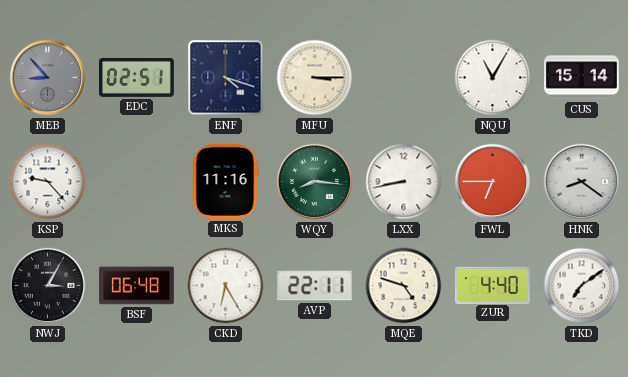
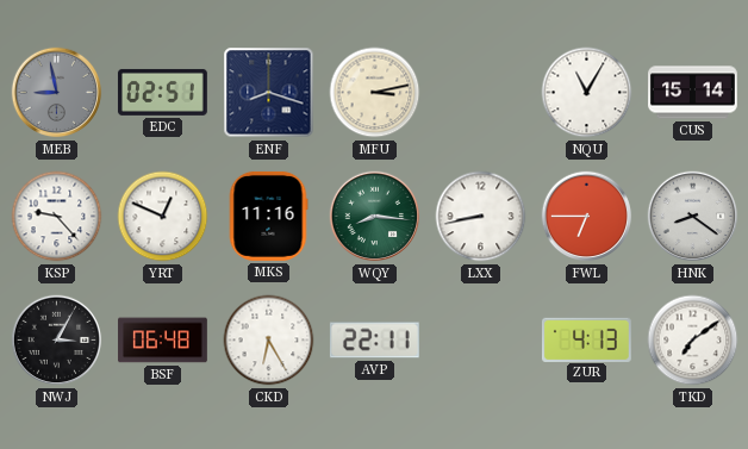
MEB: 8:53 -> 8:58 (57, 93)
ENF: 4:18 -> 8:18 (269, 93)
MFU: 3:15 -> 3:13 (375, 93)
YRT: none -> 12:49 (163, 217)
MQE: 4:48 -> none (404, 286)
ZUR: 4:40 -> 4:13 (586, 339)
